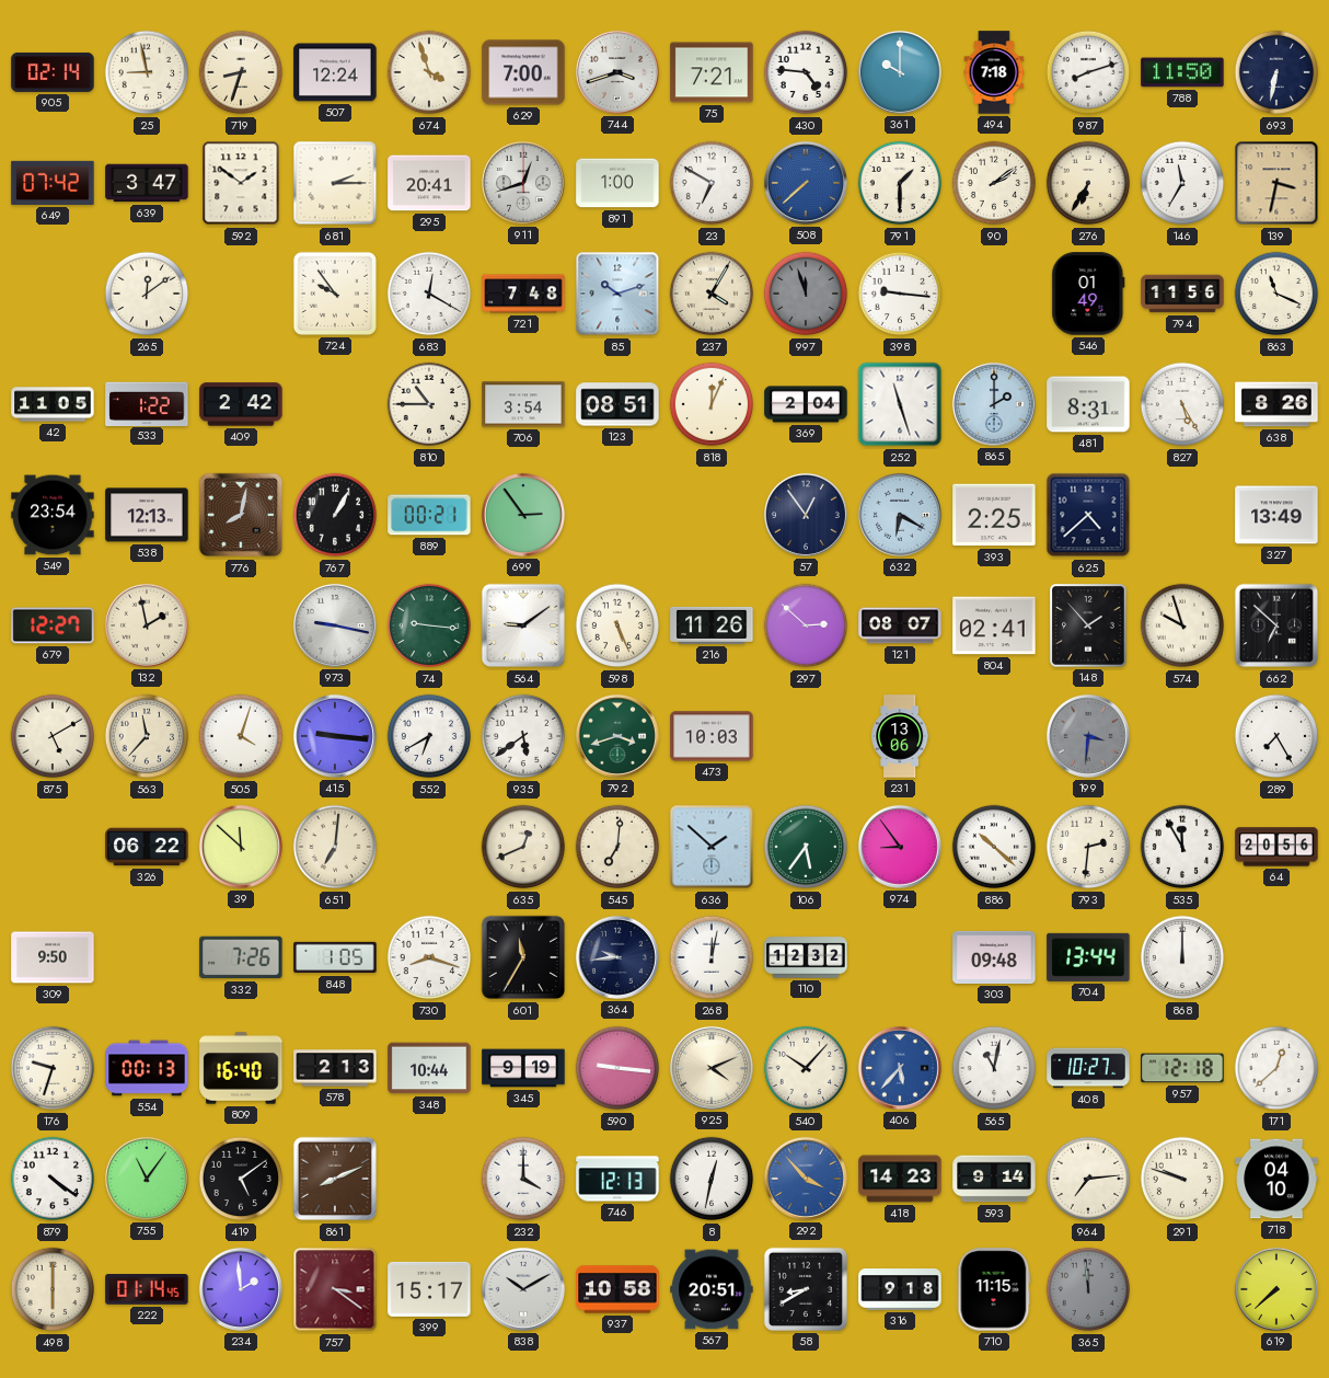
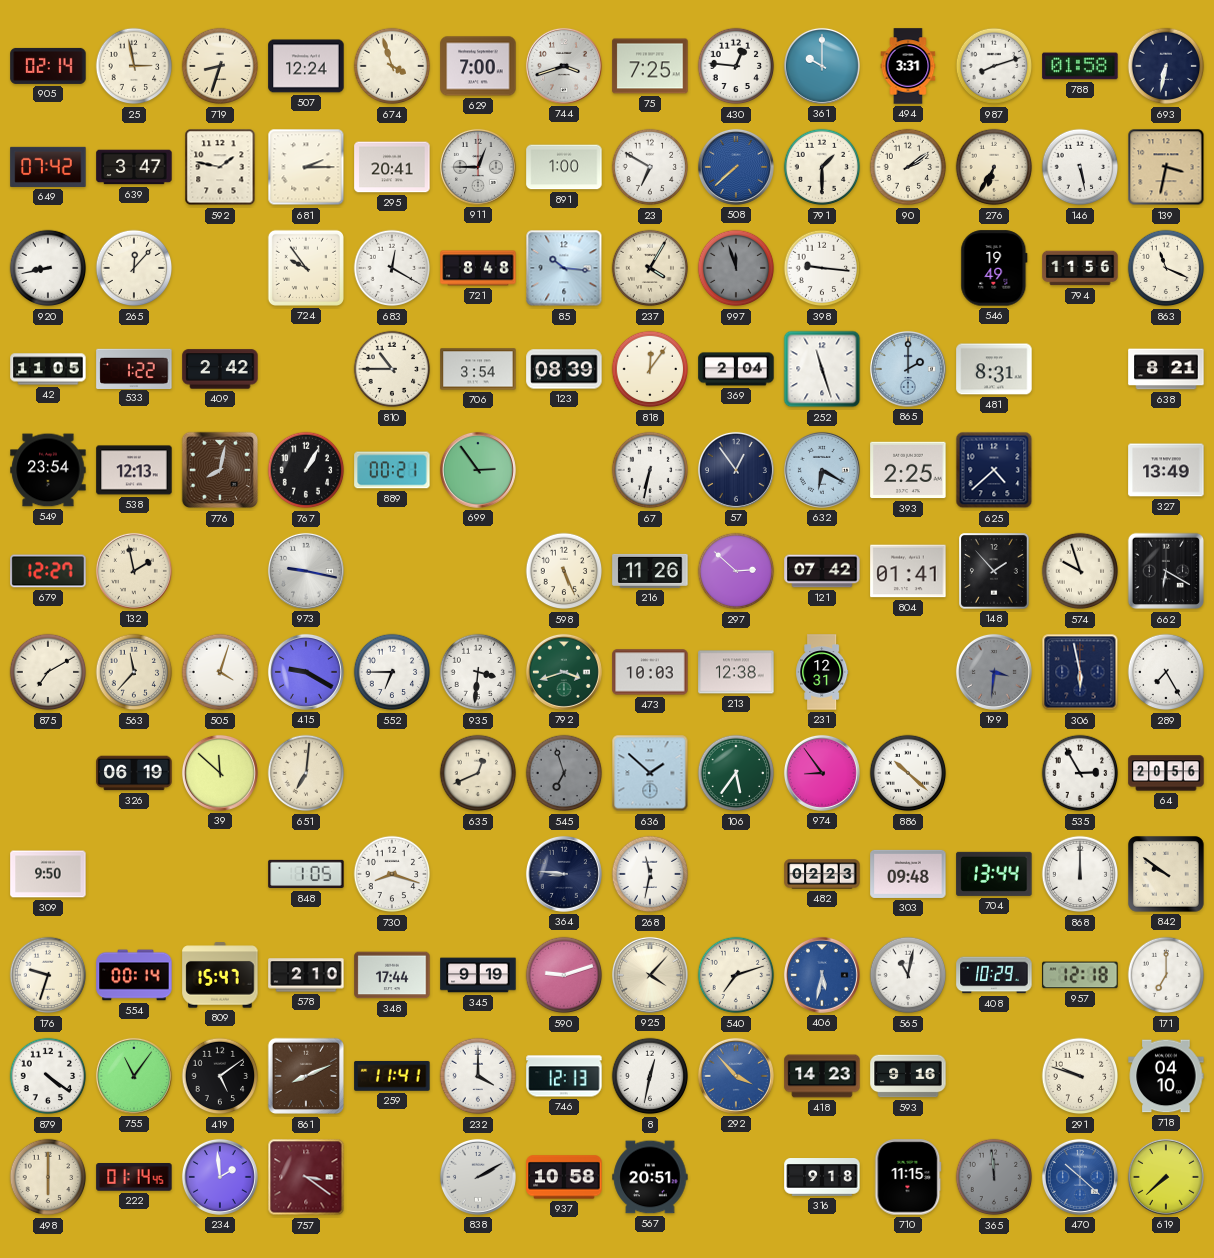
25: 8:58 -> 2:58 (134, 66)
75: 7:21 -> 7:25 (650, 66)
430: 4:46 -> 12:46 (736, 66)
494: 7:18 -> 3:31 (908, 66)
788: 11:50 -> 01:58 (1080, 66)
592: 1:51 -> 1:47 (220, 167)
911: 12:42 -> 12:45 (478, 167)
146: 11:35 -> 5:28 (1080, 167)
920: none -> 8:43 (48, 268)
265: 12:09 -> 12:07 (134, 268)
721: 7:48 -> 8:48 (478, 268)
85: 10:12 -> 10:16 (564, 268)
546: 01:49 -> 19:49 (994, 268)
123: 08:51 -> 08:39 (564, 369)
818: 12:04 -> 12:06 (650, 369)
827: 5:25 -> none (1182, 404)
638: 8:26 -> 8:21 (1166, 369)
67: none -> 6:32 (650, 470)
74: 9:16 -> none (429, 625)
564: 9:09 -> none (523, 625)
121: 08:07 -> 07:42 (822, 571)
804: 02:41 -> 01:41 (908, 571)
662: 6:52 -> 6:20 (1166, 571)
875: 5:10 -> 7:10 (48, 672)
415: 9:16 -> 9:20 (306, 672)
552: 6:40 -> 6:45 (392, 672)
935: 5:39 -> 3:31 (478, 672)
213: none -> 12:38 (736, 672)
231: 13:06 -> 12:31 (822, 672)
306: none -> 5:58 (1080, 672)
326: 06:22 -> 06:19 (134, 773)
545: 7:01 -> 6:57 (564, 773)
545 dial: cream -> grey (564, 773)
793: 2:31 -> none (1088, 847)
535: 11:55 -> 2:55 (1080, 773)
332: 7:26 -> none (241, 957)
601: 11:35 -> none (523, 957)
364: 9:44 -> 8:46 (564, 874)
268: 12:02 -> 11:32 (650, 874)
110: 12:32 -> none (806, 957)
482: none -> 02:23 (822, 874)
842: none -> 9:51 (1166, 874)
554: 00:13 -> 00:14 (134, 975)
809: 16:40 -> 15:47 (220, 975)
578: 2:13 -> 2:10 (306, 975)
348: 10:44 -> 17:44 (392, 975)
590: 9:16 -> 9:12 (564, 975)
925: 4:11 -> 4:07 (650, 975)
540: 10:07 -> 7:12 (736, 975)
406: 5:37 -> 5:32 (822, 975)
408: 10:27 -> 10:29 (994, 975)
171: 12:38 -> 7:00 (1166, 975)
259: none -> 11:41 (392, 1076)
593: 9:14 -> 9:16 (908, 1076)
964: 7:14 -> none (1088, 1179)
399: 15:17 -> none (429, 1289)
838: 10:10 -> 2:10 (478, 1177)
58: 8:40 -> none (806, 1289)
470: none -> 10:22 (1080, 1177)
